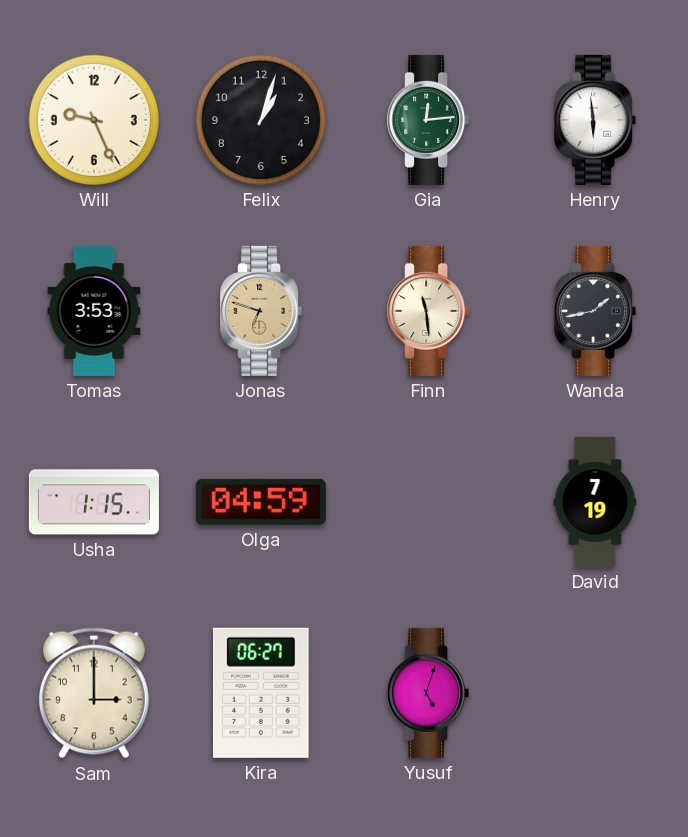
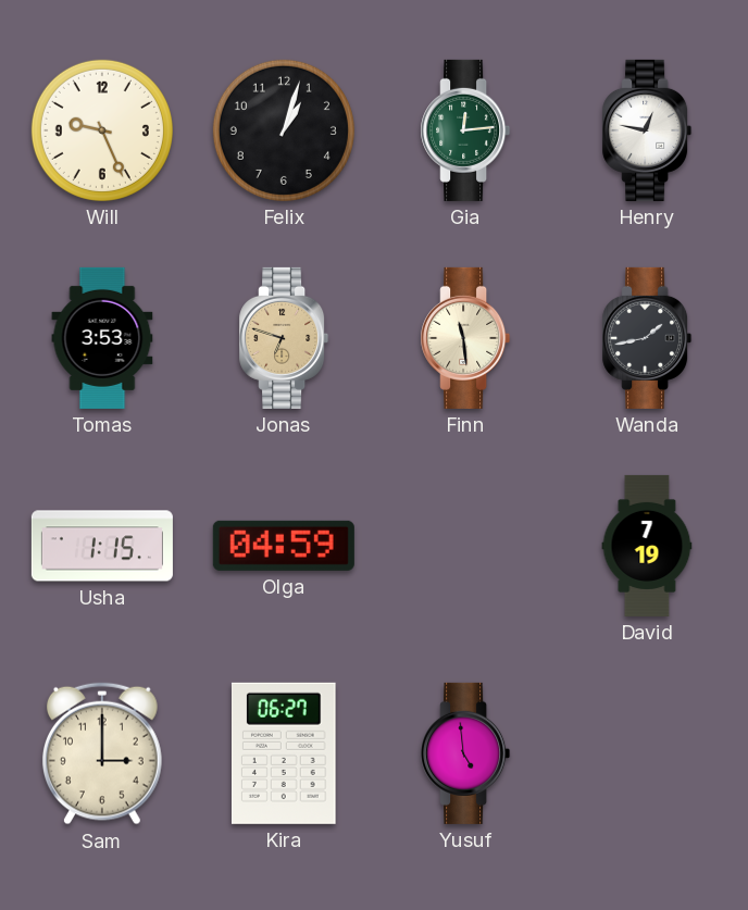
Henry: 5:59 -> 12:47 (647, 130)
Yusuf: 5:03 -> 4:59 (465, 753)
